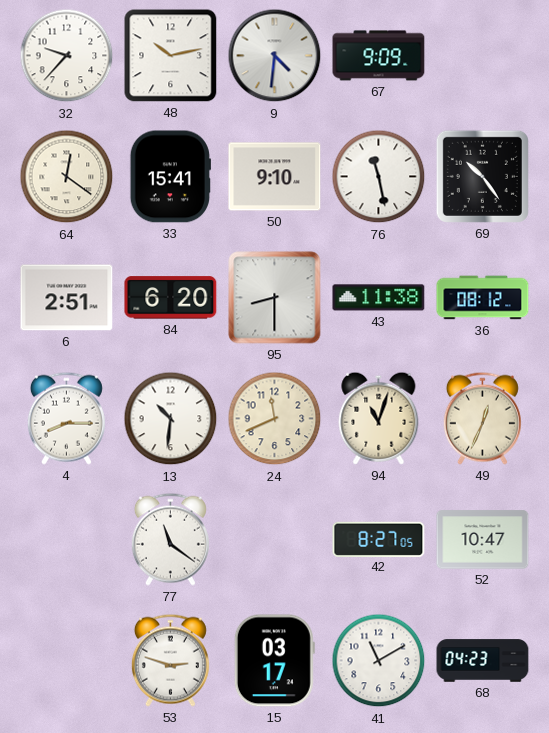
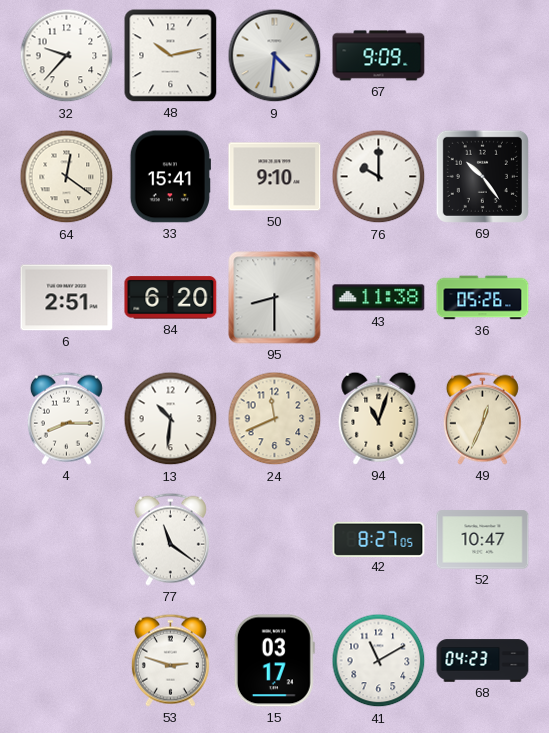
76: 11:28 -> 10:00 (379, 177)
36: 08:12 -> 05:26 (483, 298)
